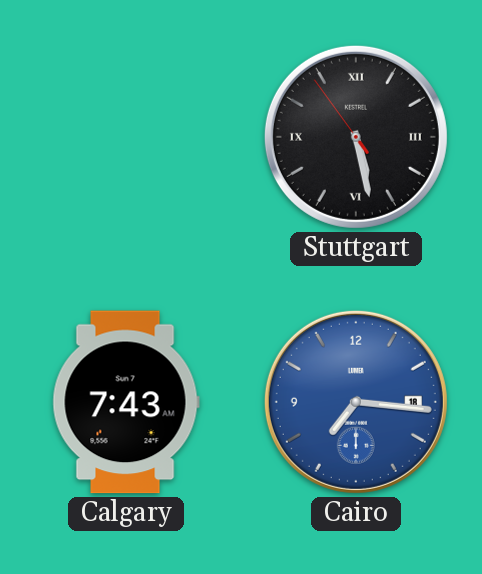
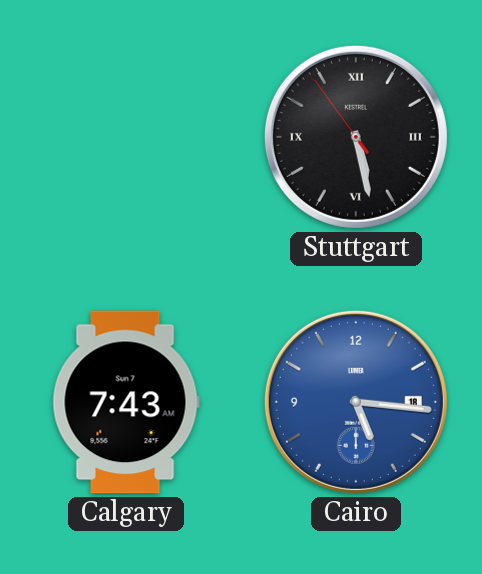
Cairo: 7:16 -> 5:16 (356, 402)
